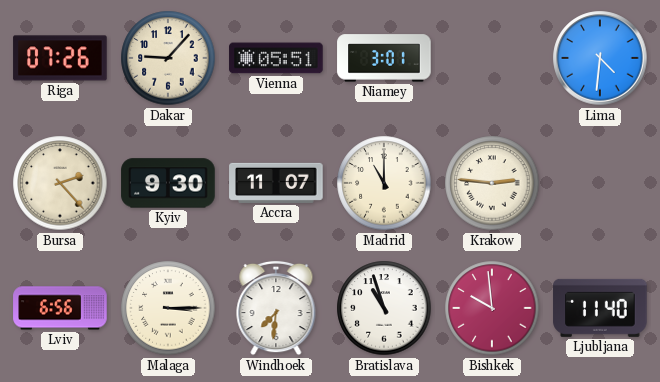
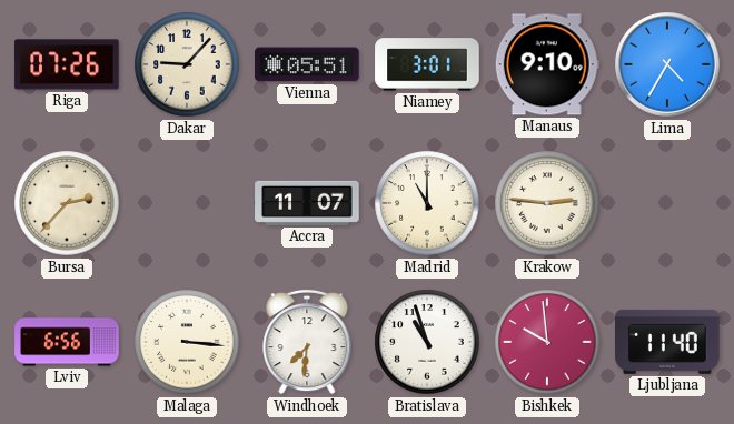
Manaus: none -> 9:10 (547, 64)
Lima: 4:31 -> 4:35 (667, 64)
Bursa: 2:23 -> 2:37 (67, 203)
Kyiv: 9:30 -> none (168, 183)
Malaga: 3:15 -> 3:16 (187, 342)
